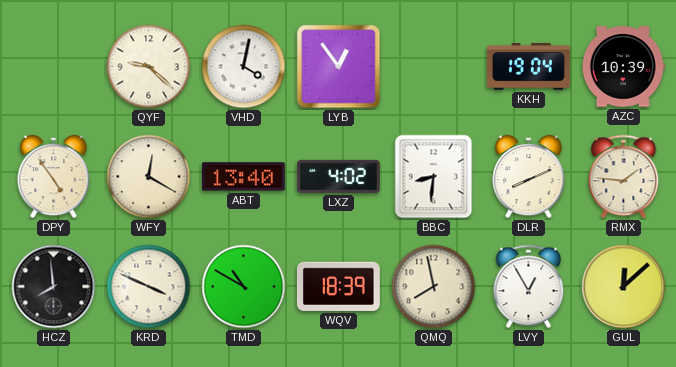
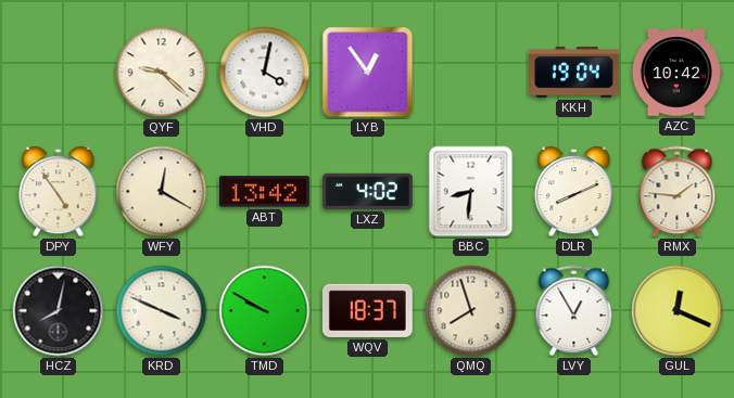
AZC: 10:39 -> 10:42 (676, 73)
ABT: 13:40 -> 13:42 (264, 192)
HCZ: 7:59 -> 8:02 (59, 311)
TMD: 10:50 -> 9:50 (265, 311)
WQV: 18:39 -> 18:37 (367, 310)
QMQ: 7:58 -> 7:57 (471, 311)
GUL: 12:08 -> 12:19 (678, 311)
